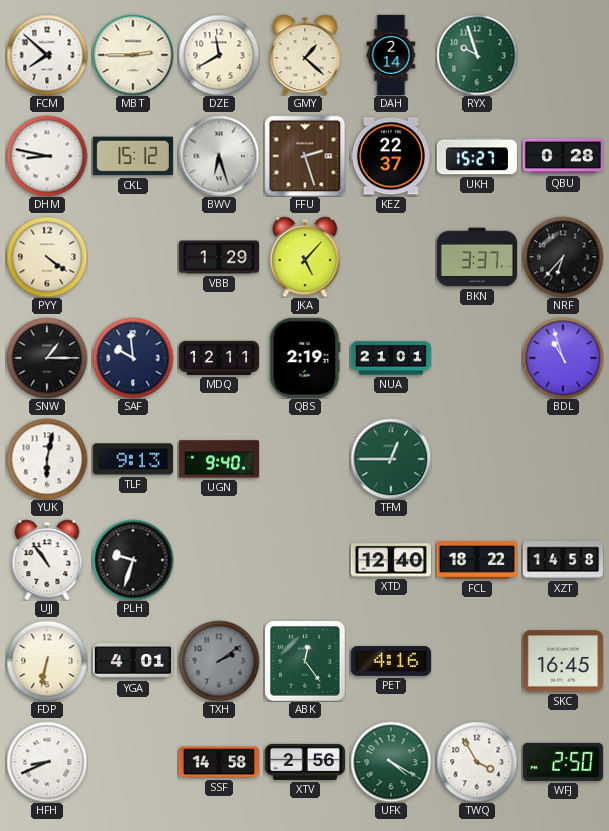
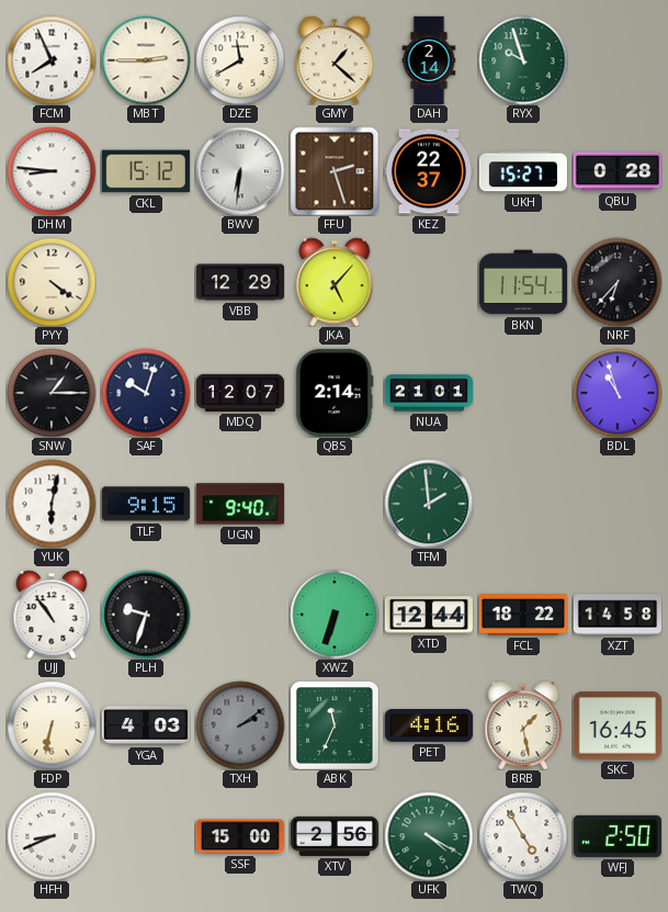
FCM: 7:52 -> 7:56 (52, 60)
DHM: 8:47 -> 8:46 (52, 171)
BWV: 6:27 -> 6:31 (240, 171)
VBB: 1:29 -> 12:29 (239, 282)
BKN: 3:37 -> 11:54 (523, 282)
SAF: 9:59 -> 10:03 (146, 393)
MDQ: 12:11 -> 12:07 (240, 393)
QBS: 2:19 -> 2:14 (335, 393)
TLF: 9:13 -> 9:15 (146, 504)
TFM: 12:45 -> 1:59 (429, 504)
XWZ: none -> 6:33 (335, 615)
XTD: 12:40 -> 12:44 (429, 615)
YGA: 4:01 -> 4:03 (146, 725)
ABK: 12:24 -> 11:34 (335, 725)
BRB: none -> 1:28 (523, 725)
SSF: 14:58 -> 15:00 (240, 836)
TWQ: 3:55 -> 4:55 (523, 836)
